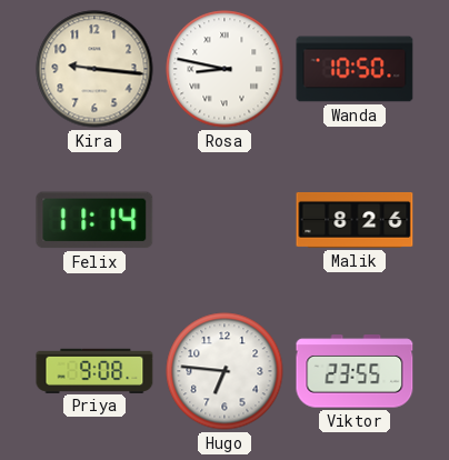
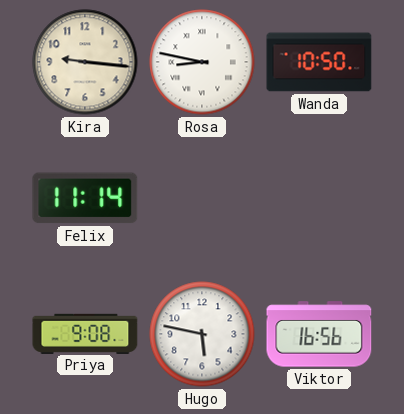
Malik: 8:26 -> none (355, 220)
Hugo: 6:46 -> 5:47 (202, 334)
Viktor: 23:55 -> 16:56 (319, 334)
